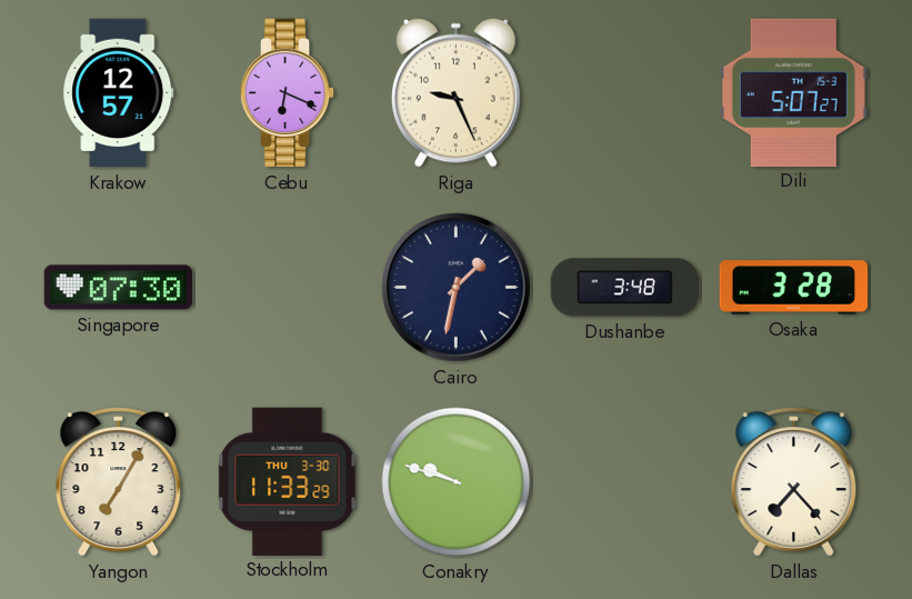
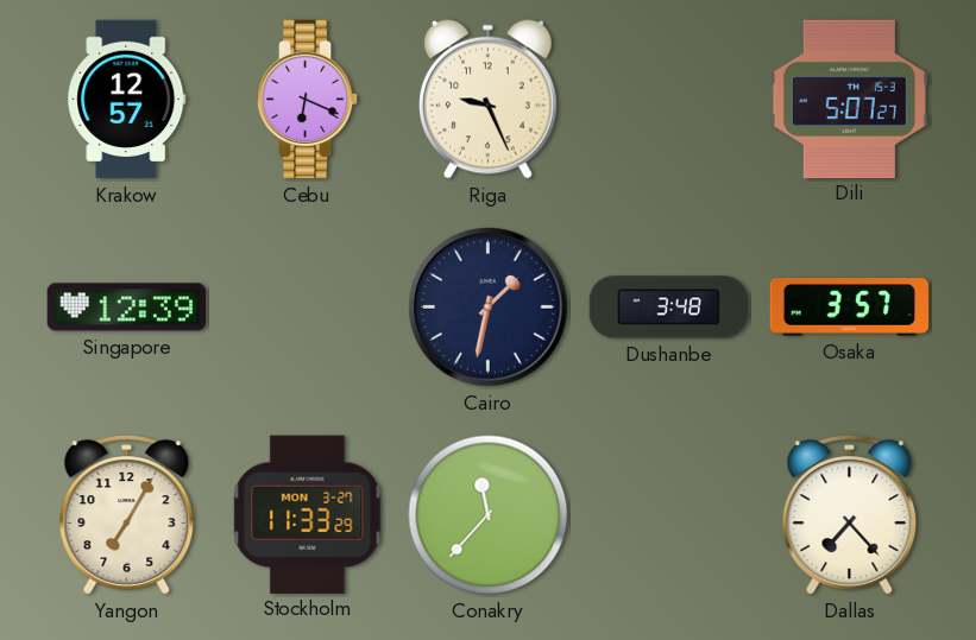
Singapore: 07:30 -> 12:39 (126, 308)
Osaka: 3:28 -> 3:57 (850, 308)
Stockholm date: THU 3-30 -> MON 3-27 (308, 514)
Conakry: 9:48 -> 11:37 (489, 515)
